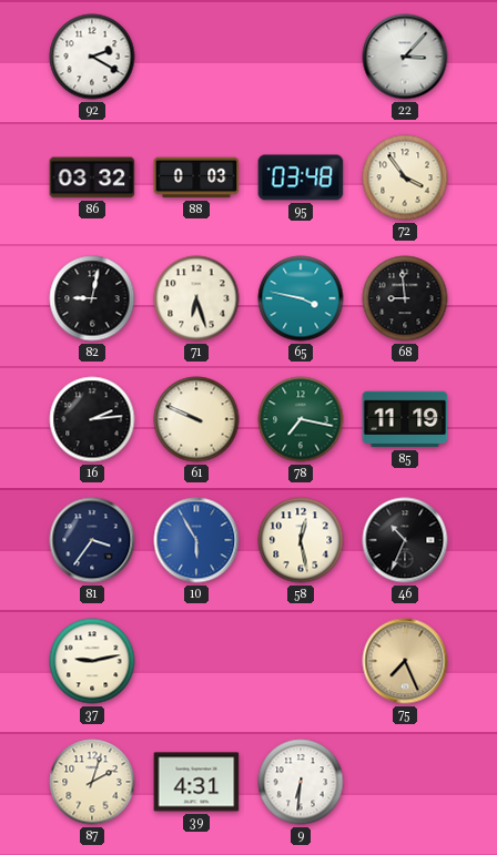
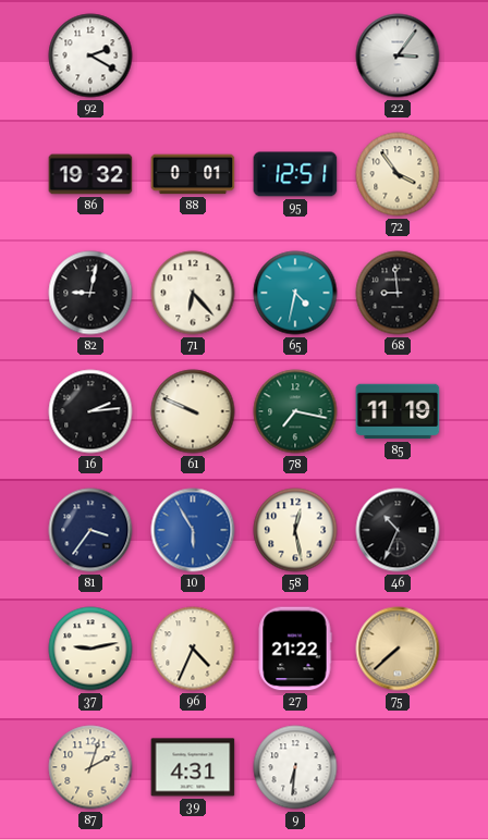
22: 3:07 -> 3:06 (398, 55)
86: 03:32 -> 19:32 (90, 174)
88: 0:03 -> 0:01 (193, 174)
95: 03:48 -> 12:51 (295, 174)
71: 6:27 -> 6:23 (193, 293)
65: 3:47 -> 4:32 (295, 293)
96: none -> 4:34 (193, 649)
27: none -> 21:22 (295, 649)
75: 7:26 -> 7:38 (398, 649)
